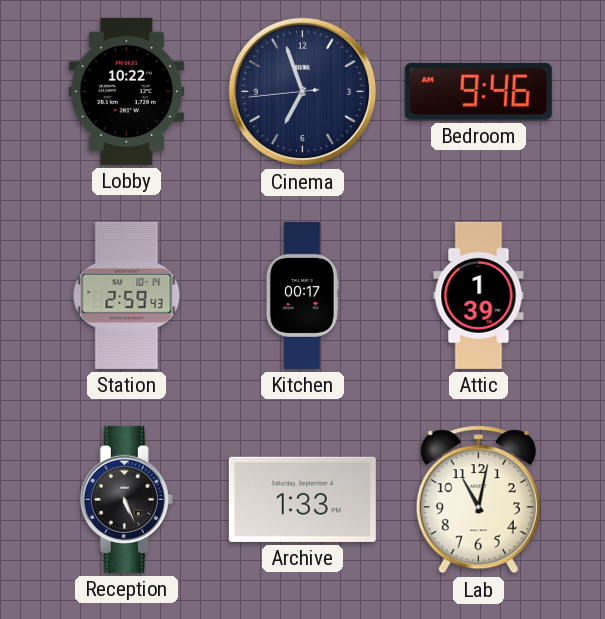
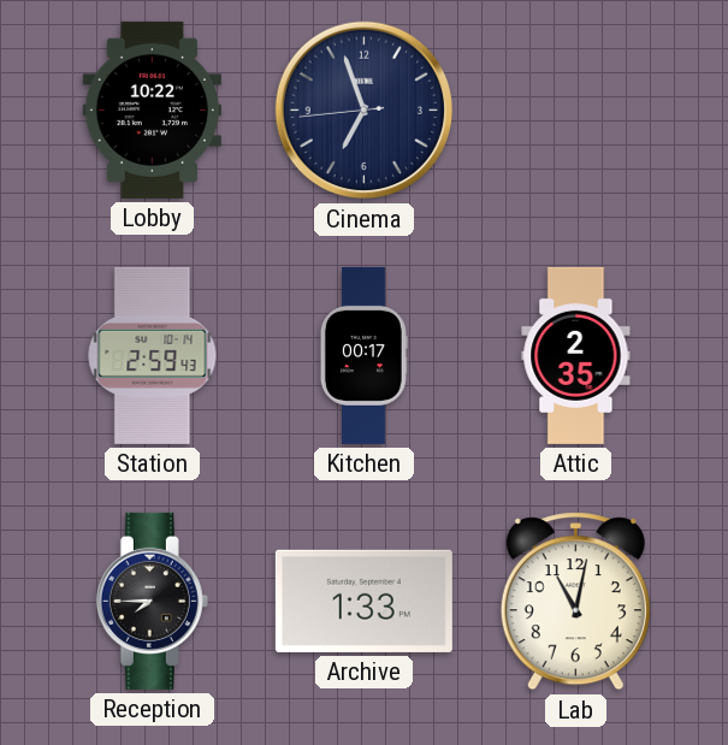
Bedroom: 9:46 -> none (478, 91)
Attic: 1:39 -> 2:35 (576, 355)
Reception: 5:26 -> 7:45 (152, 601)
